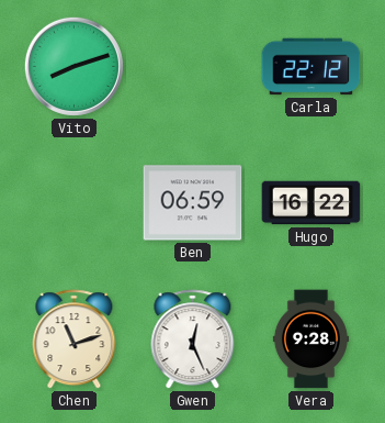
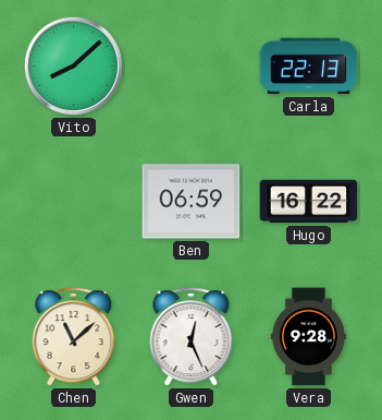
Vito: 8:12 -> 8:08 (73, 65)
Carla: 22:12 -> 22:13 (309, 67)
Chen: 11:12 -> 11:08 (74, 337)
